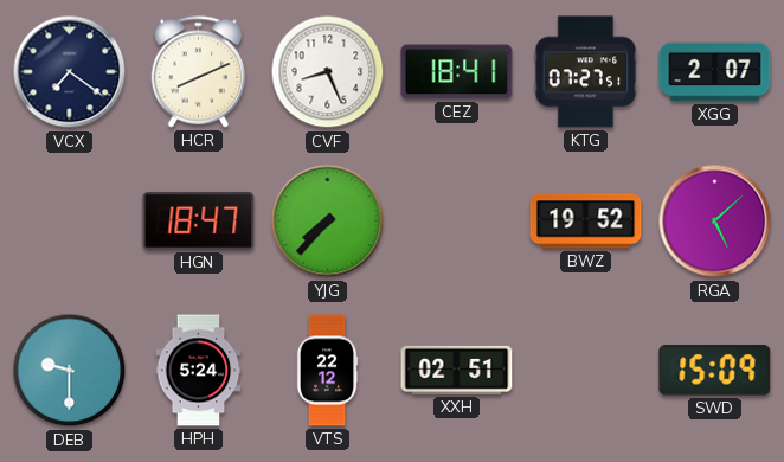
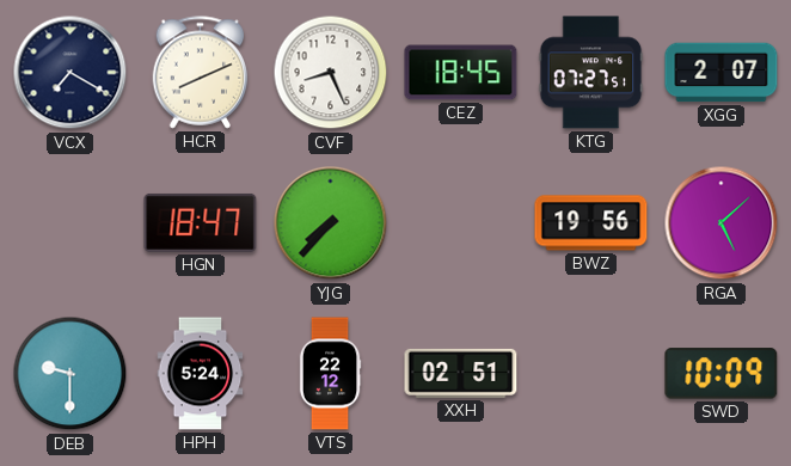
VCX: 7:21 -> 7:20 (70, 73)
CEZ: 18:41 -> 18:45 (461, 73)
BWZ: 19:52 -> 19:56 (591, 223)
SWD: 15:09 -> 10:09 (722, 374)
